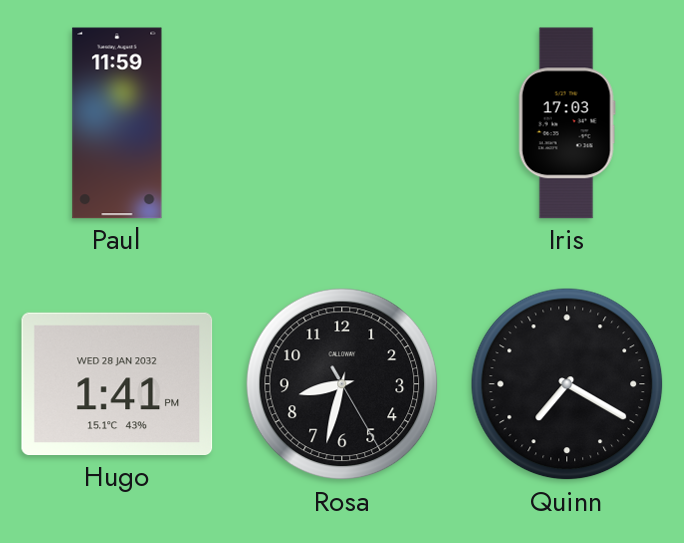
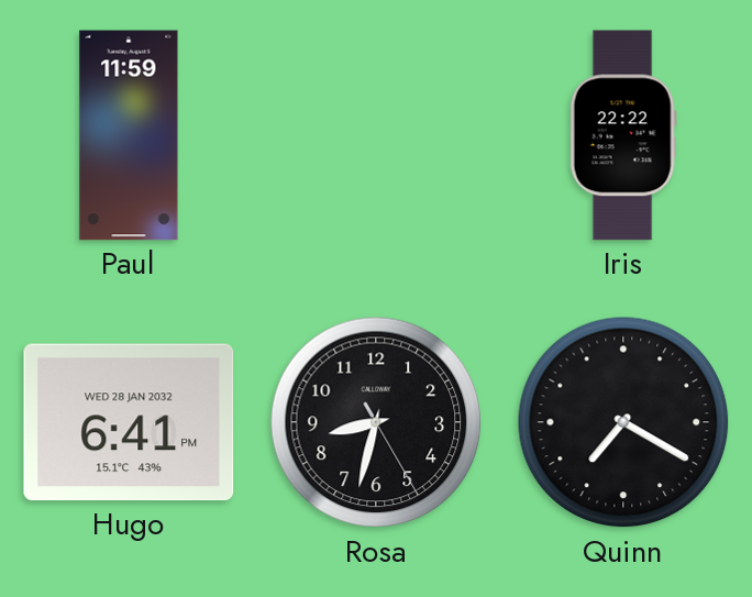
Iris: 17:03 -> 22:22 (623, 135)
Hugo: 1:41 -> 6:41 (129, 422)
